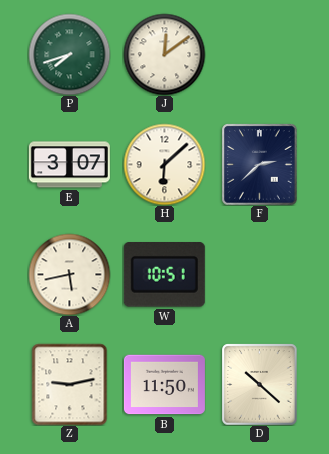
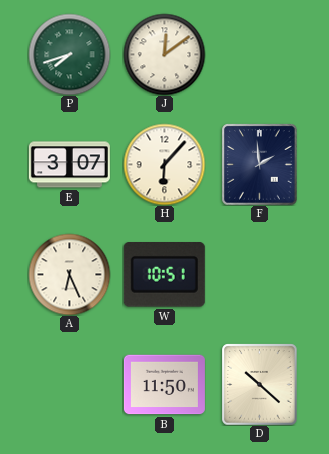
H: 6:08 -> 6:07 (164, 164)
F: 2:38 -> 1:59 (260, 164)
A: 5:43 -> 6:26 (69, 274)
Z: 9:13 -> none (70, 384)
